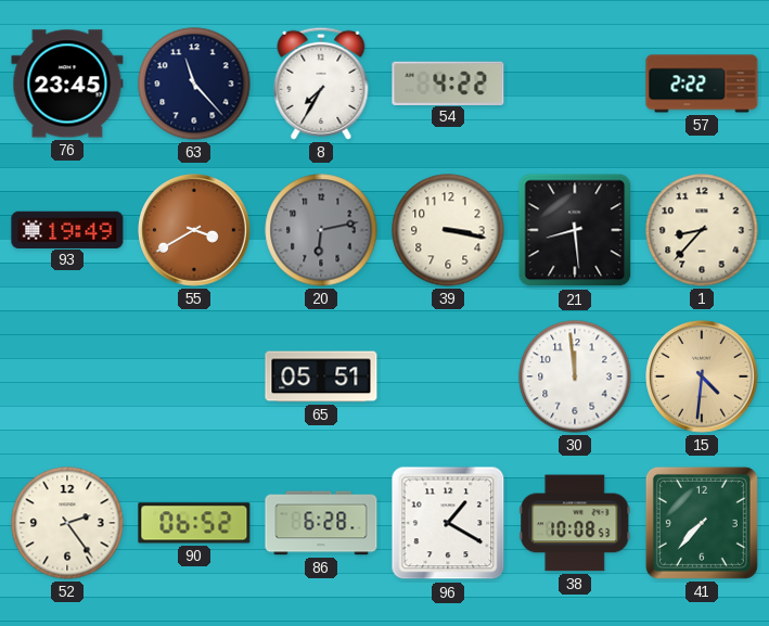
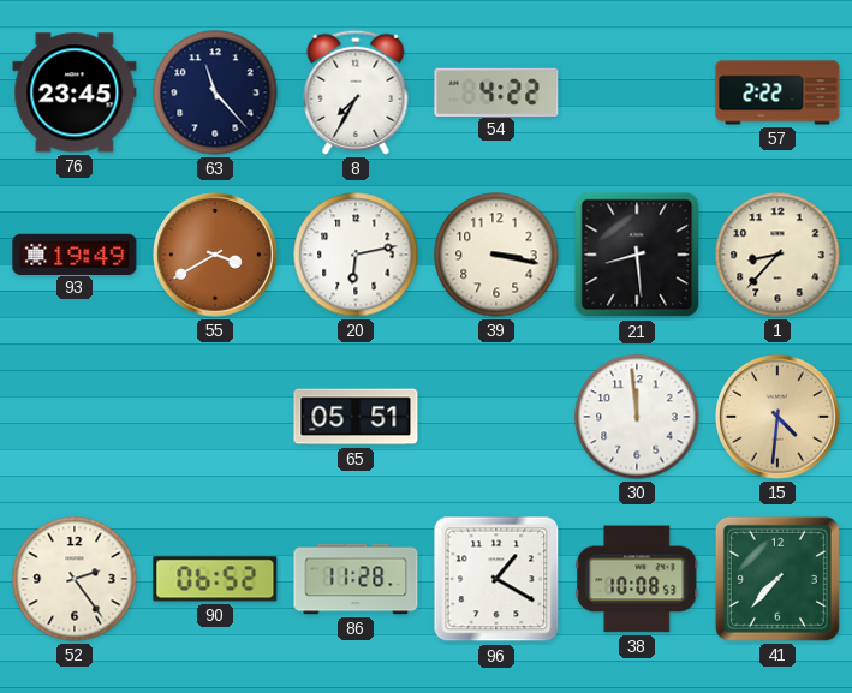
20 dial: grey -> white (356, 255)
86: 6:28 -> 11:28 (356, 579)
